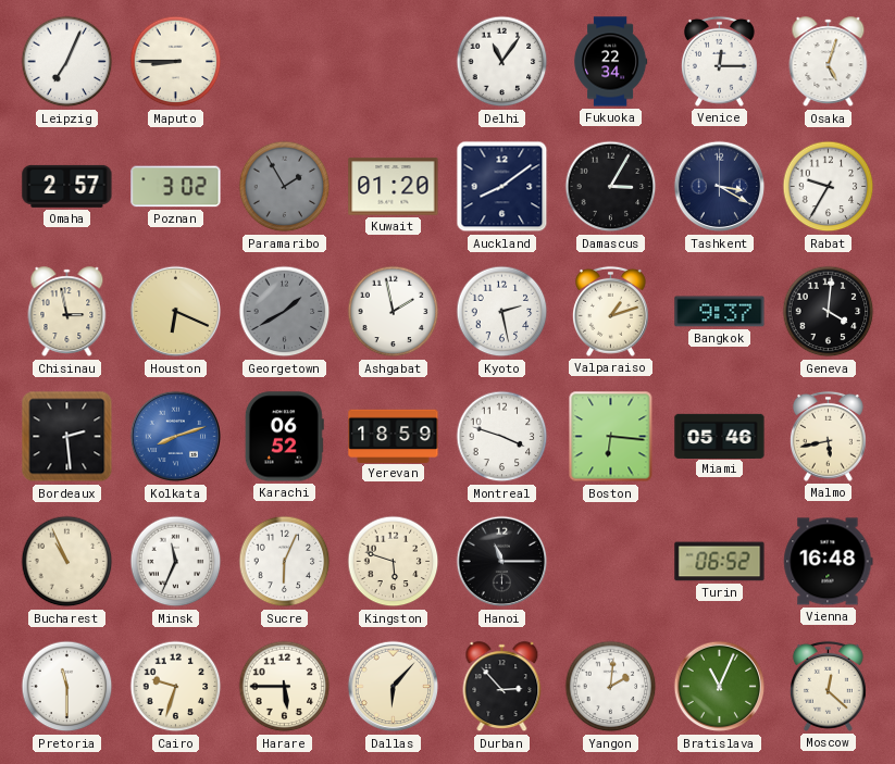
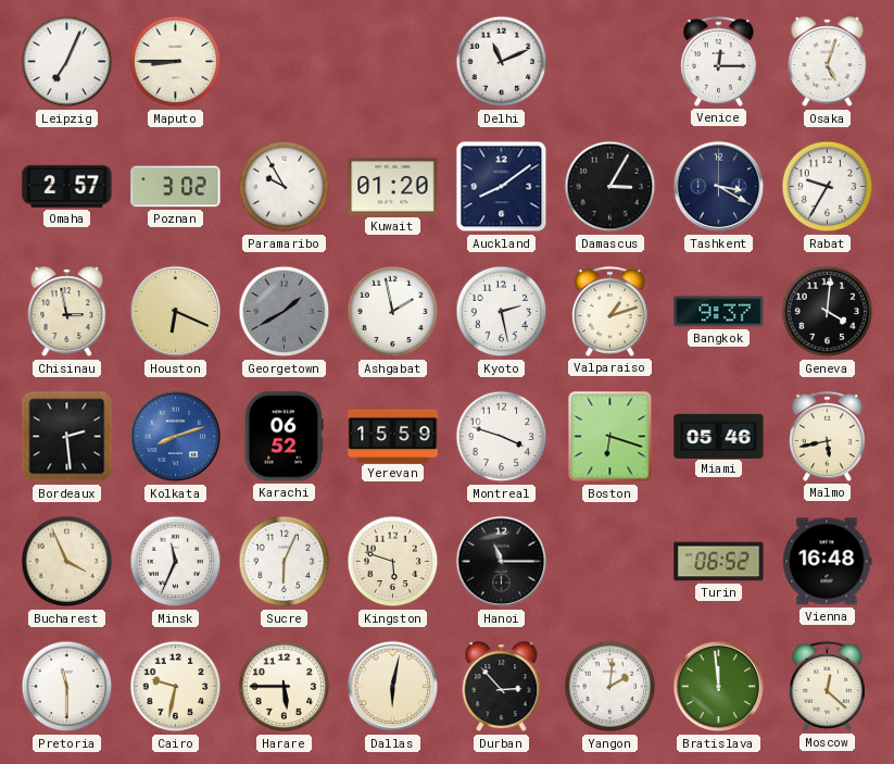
Delhi: 11:06 -> 11:11 (502, 62)
Fukuoka: 22:34 -> none (611, 62)
Paramaribo: 1:55 -> 9:55 (285, 187)
Paramaribo dial: grey -> white (285, 187)
Yerevan: 18:59 -> 15:59 (393, 436)
Boston: 6:16 -> 6:18 (610, 437)
Bucharest: 10:56 -> 3:56 (67, 562)
Cairo: 9:33 -> 9:32 (176, 687)
Dallas: 6:07 -> 6:02 (393, 687)
Bratislava: 11:04 -> 11:59 (719, 687)
